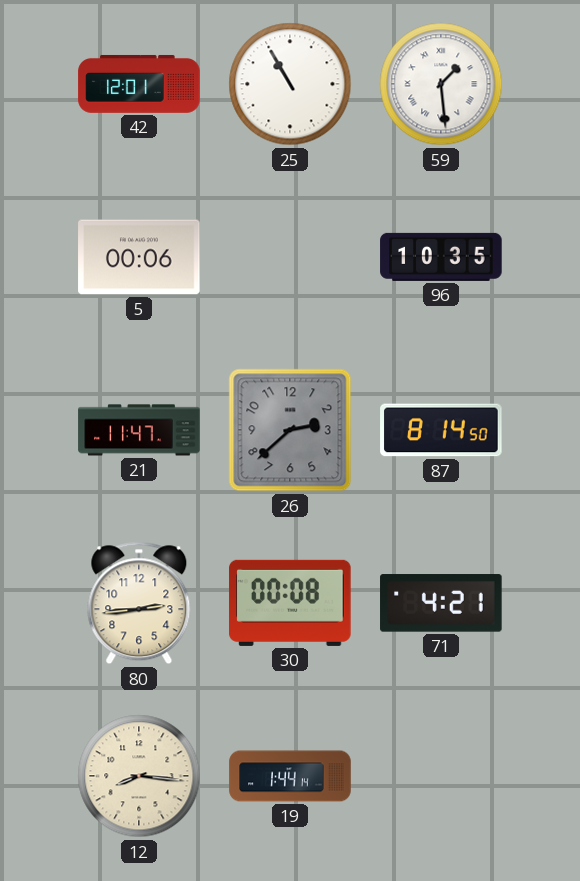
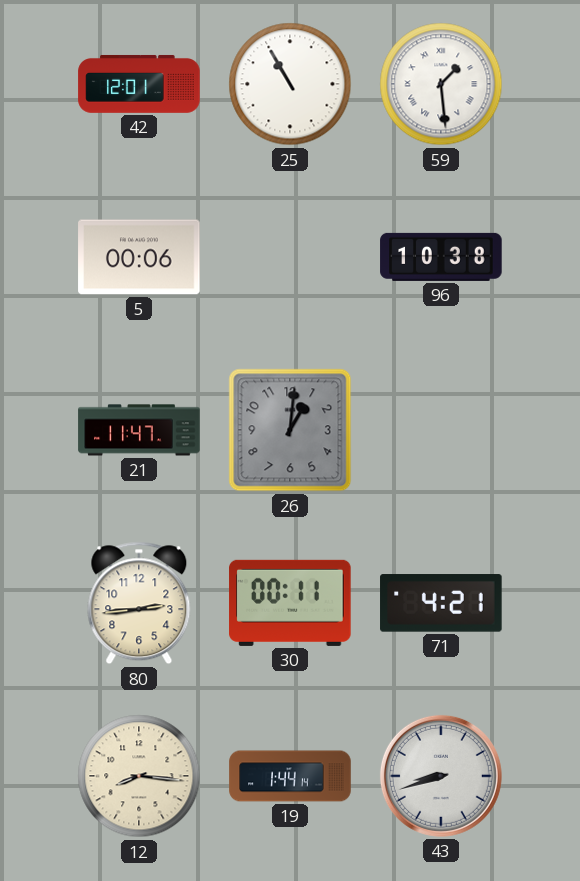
96: 10:35 -> 10:38 (441, 257)
26: 2:38 -> 1:01 (290, 430)
87: 8:14 -> none (441, 430)
30: 00:08 -> 00:11 (290, 603)
43: none -> 8:42 (441, 776)
